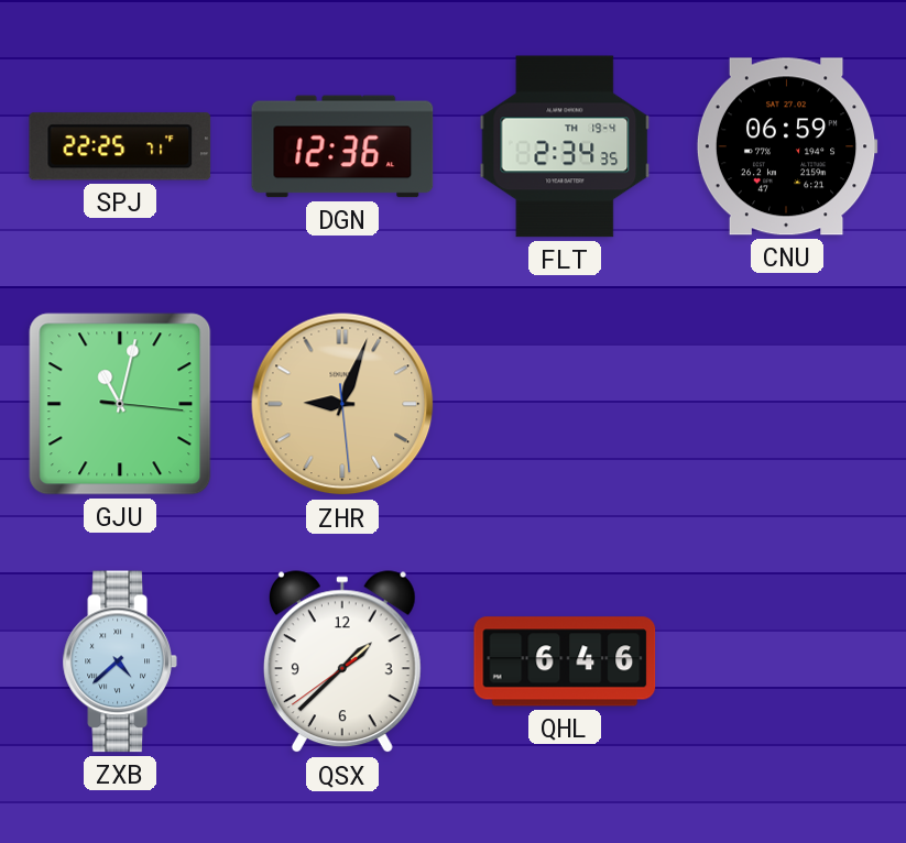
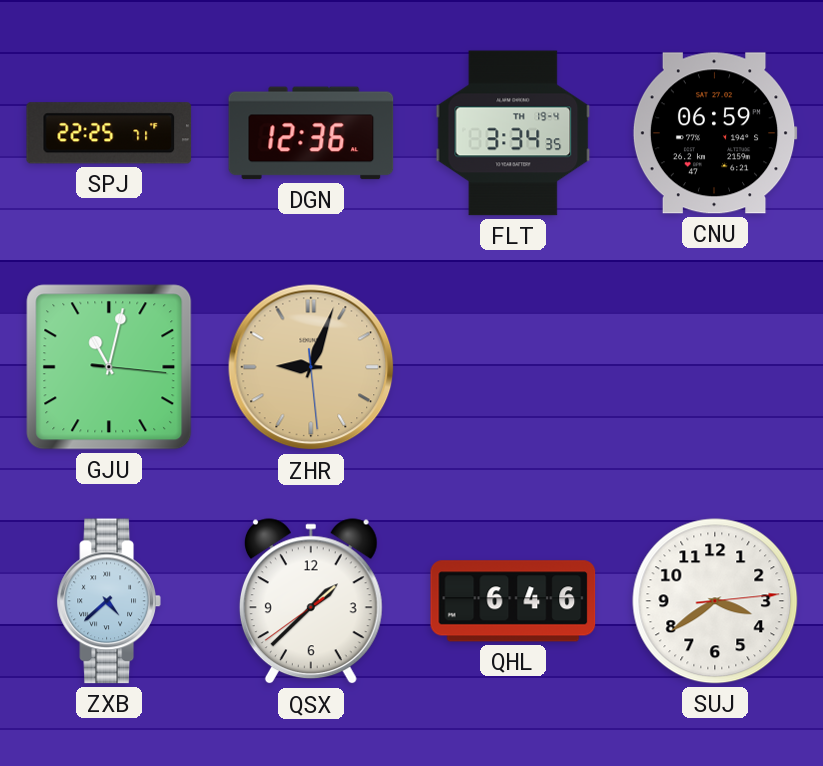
FLT: 2:34 -> 3:34 (513, 133)
SUJ: none -> 3:39 (715, 601)
